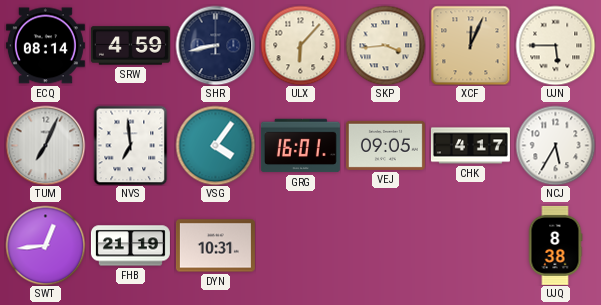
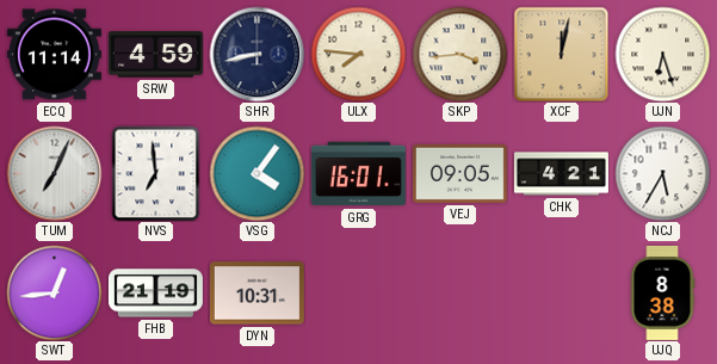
ECQ: 08:14 -> 11:14 (54, 55)
ULX: 6:07 -> 7:46 (358, 54)
XCF: 12:04 -> 12:02 (561, 54)
UJN: 5:45 -> 6:27 (662, 54)
CHK: 4:17 -> 4:21 (561, 174)
